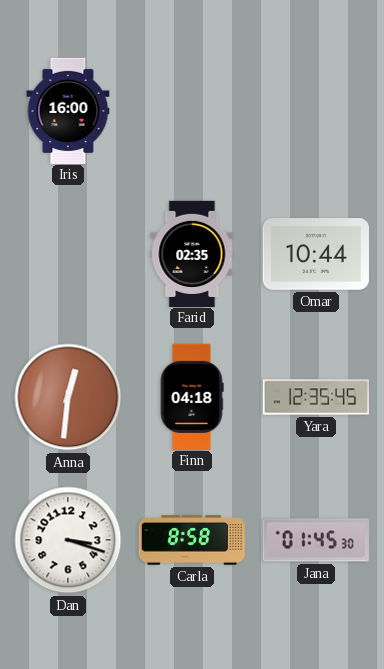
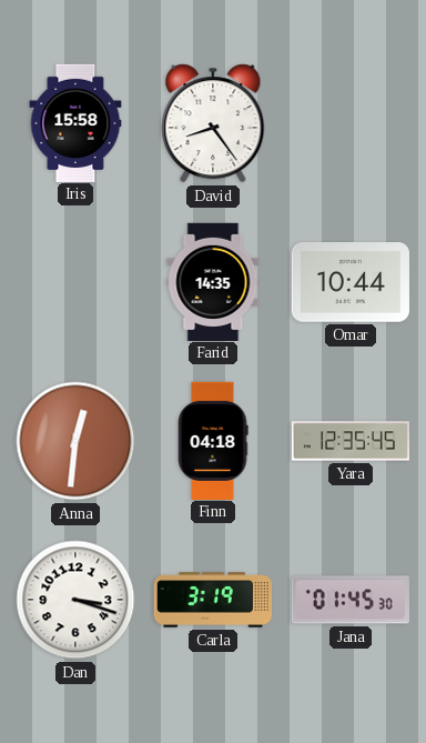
Iris: 16:00 -> 15:58 (75, 122)
David: none -> 8:24 (213, 123)
Farid: 02:35 -> 14:35 (213, 281)
Carla: 8:58 -> 3:19 (212, 600)
